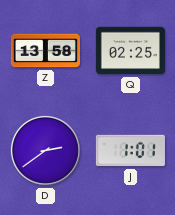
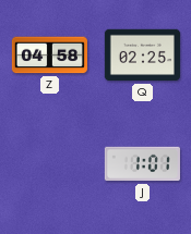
Z: 13:58 -> 04:58 (49, 56)
D: 2:39 -> none (45, 150)
